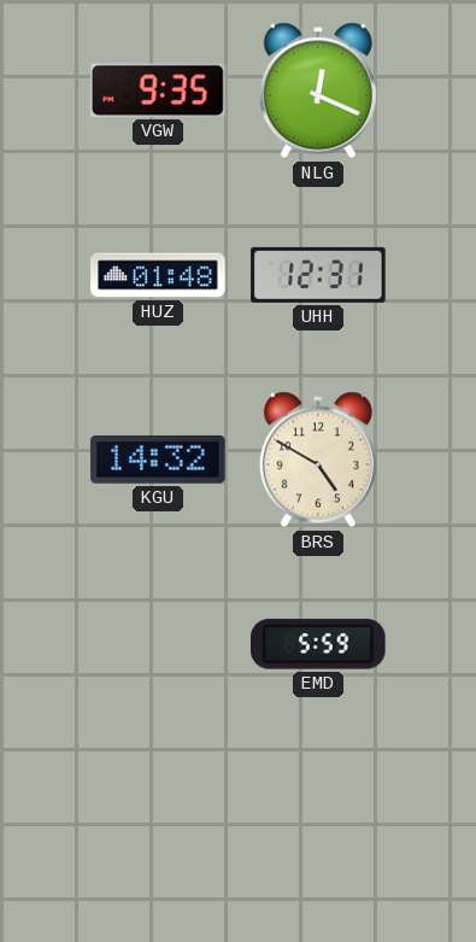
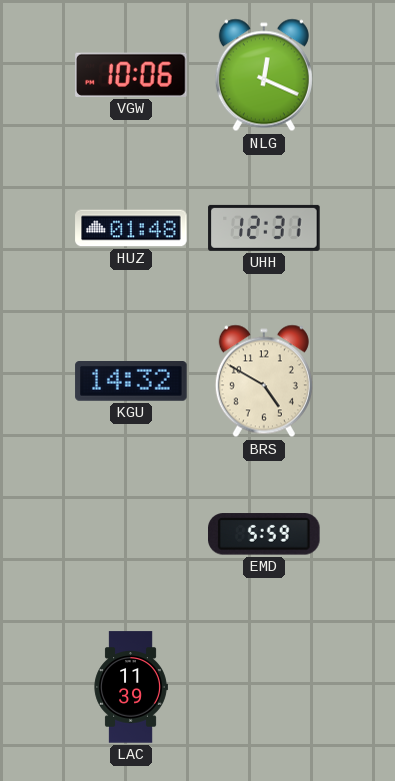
VGW: 9:35 -> 10:06 (132, 75)
LAC: none -> 11:39 (131, 687)
